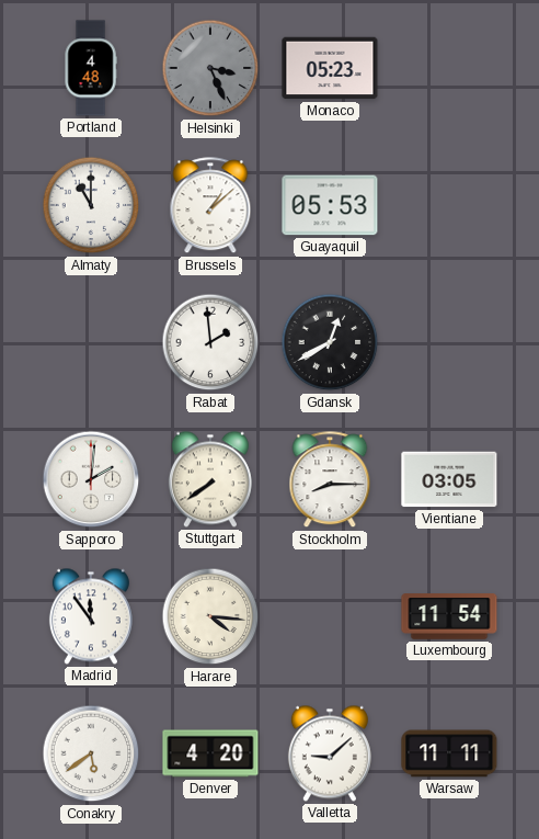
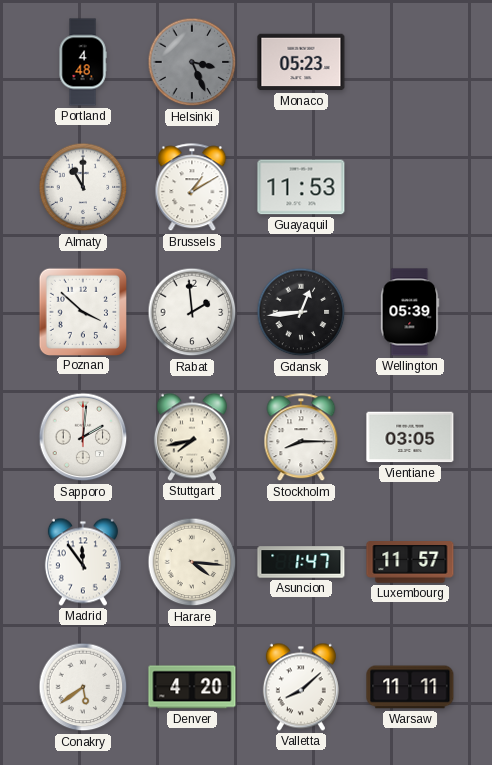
Brussels: 1:08 -> 1:10 (192, 188)
Guayaquil: 05:53 -> 11:53 (301, 187)
Poznan: none -> 3:52 (82, 311)
Gdansk: 12:40 -> 12:44 (301, 312)
Wellington: none -> 05:39 (410, 312)
Stuttgart: 7:39 -> 7:43 (192, 437)
Asuncion: none -> 1:47 (301, 562)
Luxembourg: 11:54 -> 11:57 (410, 562)
Valletta: 9:08 -> 8:08 (301, 687)
